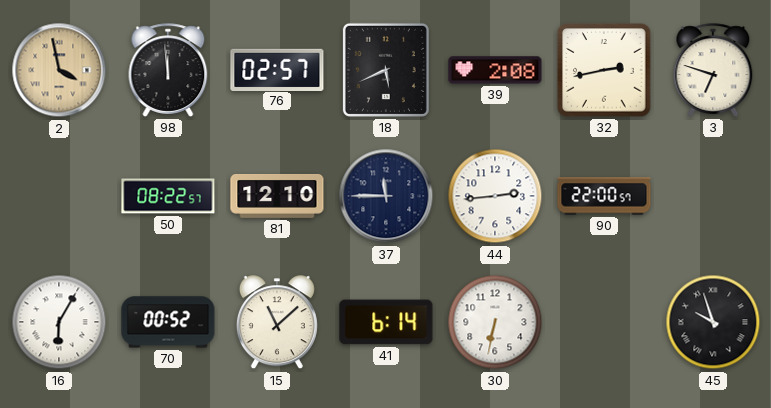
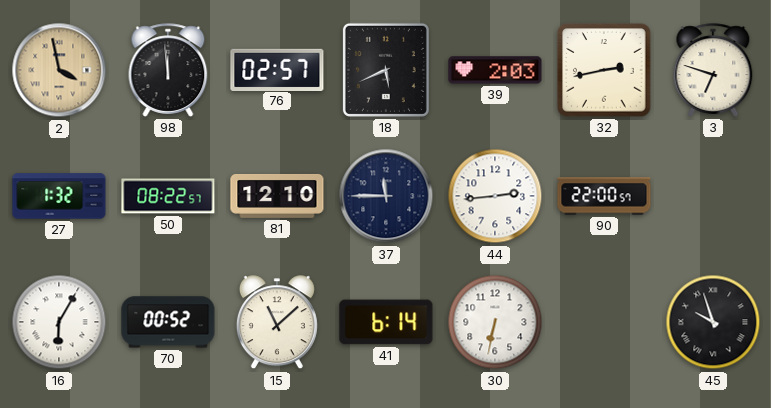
39: 2:08 -> 2:03 (495, 70)
27: none -> 1:32 (59, 196)
